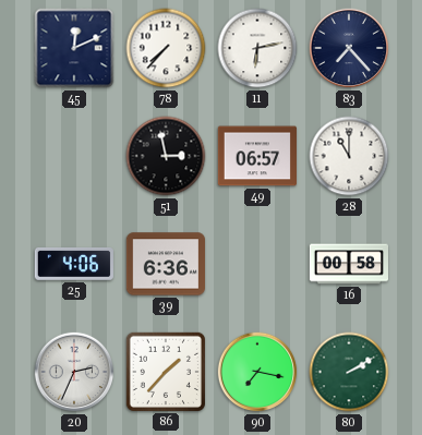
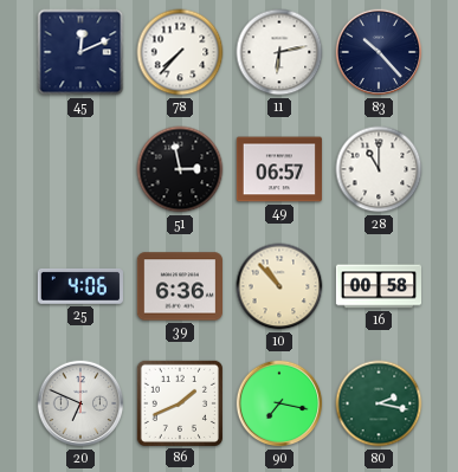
83: 7:23 -> 10:23 (379, 52)
10: none -> 10:53 (279, 286)
20: 2:34 -> 6:49 (80, 403)
86: 1:37 -> 1:41 (180, 403)
80: 2:10 -> 2:17 (379, 403)
